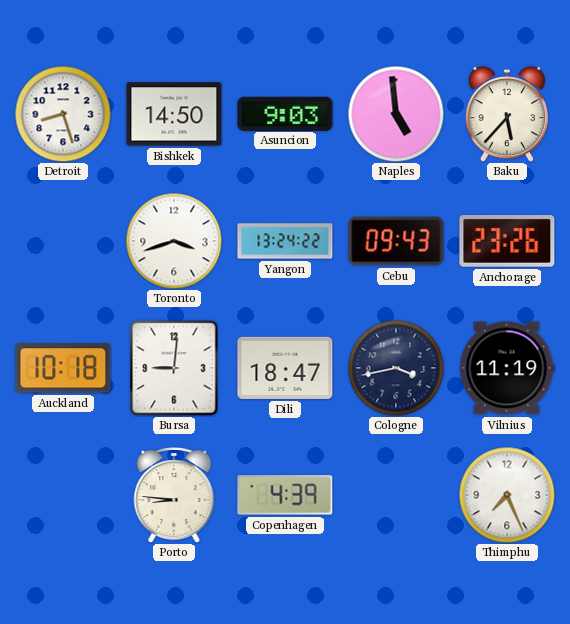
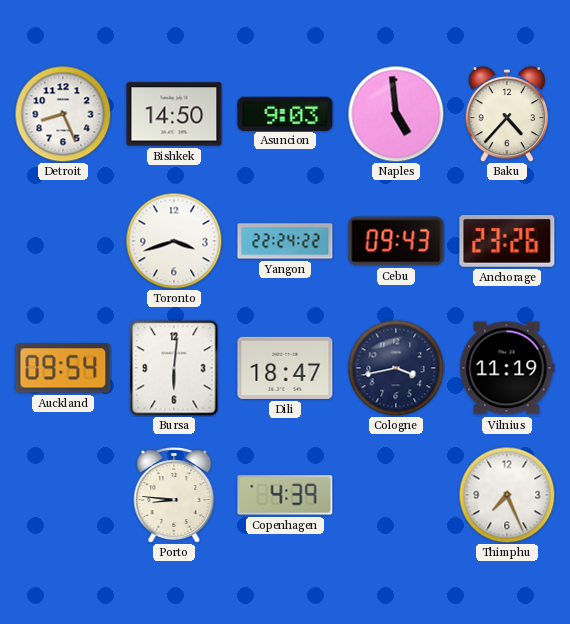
Detroit: 8:27 -> 8:26 (63, 114)
Baku: 5:37 -> 4:37 (506, 114)
Yangon: 13:24 -> 22:24 (285, 241)
Auckland: 10:18 -> 09:54 (63, 368)
Bursa: 9:01 -> 6:01 (174, 368)
